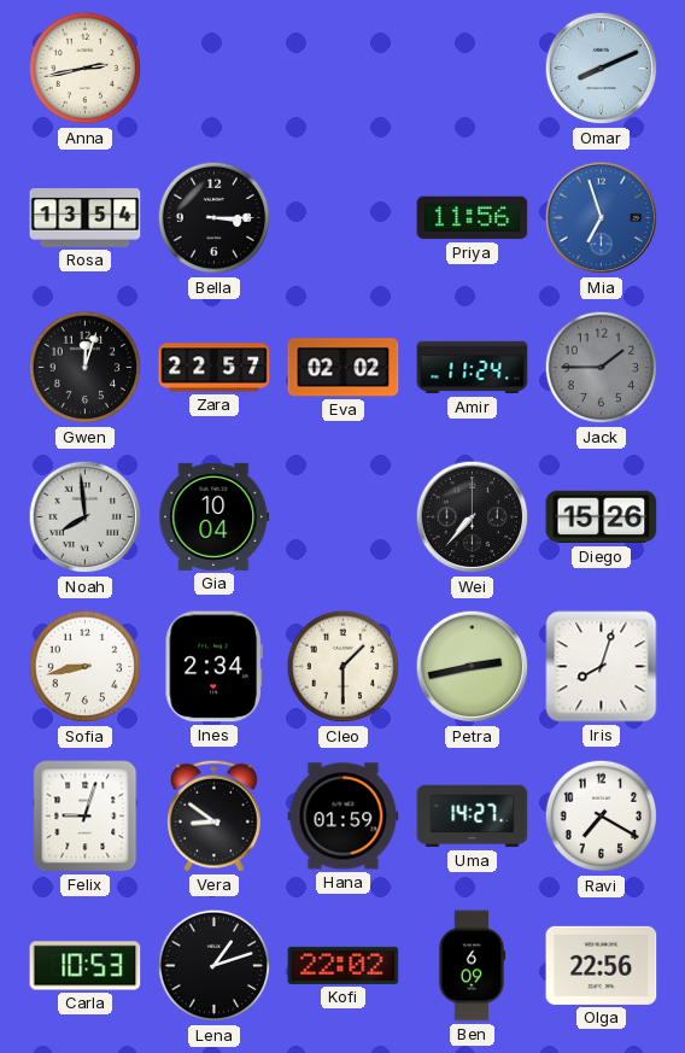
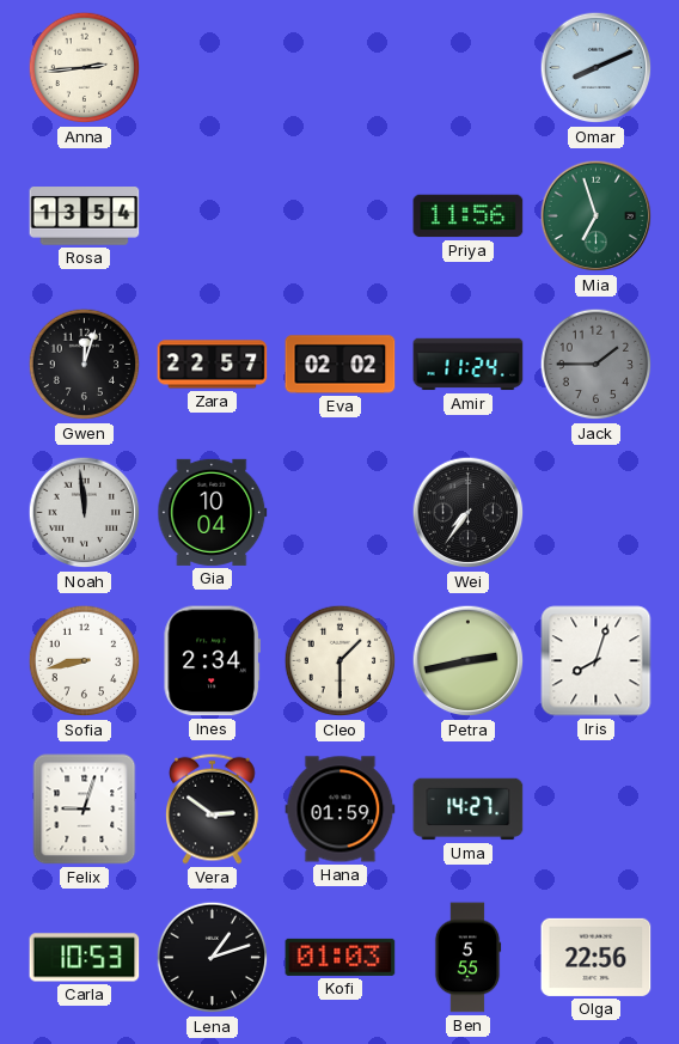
Anna: 2:43 -> 2:44 (85, 68)
Bella: 3:15 -> none (215, 218)
Mia dial: blue -> green (597, 216)
Noah: 7:59 -> 11:59 (85, 513)
Wei: 7:37 -> 7:36 (469, 513)
Diego: 15:26 -> none (602, 517)
Vera: 8:51 -> 2:51 (213, 808)
Ravi: 7:20 -> none (602, 817)
Kofi: 22:02 -> 01:03 (341, 957)
Ben: 6:09 -> 5:55 (467, 958)
